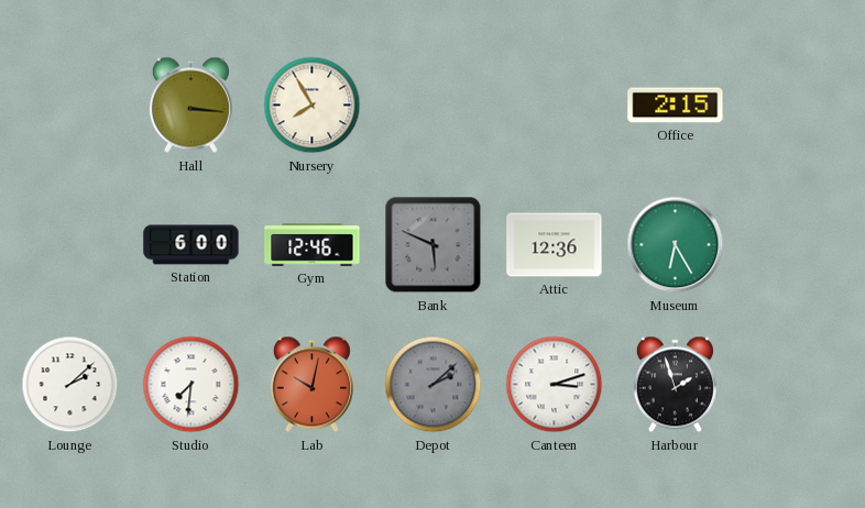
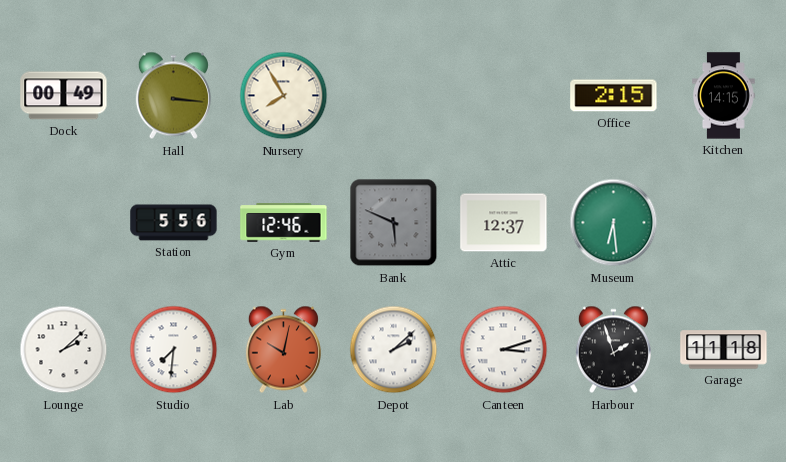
Dock: none -> 00:49 (64, 96)
Kitchen: none -> 14:15 (724, 96)
Station: 6:00 -> 5:56 (174, 223)
Attic: 12:36 -> 12:37 (504, 223)
Museum: 6:25 -> 6:29 (614, 223)
Depot dial: grey -> white (394, 350)
Garage: none -> 11:18 (724, 350)
